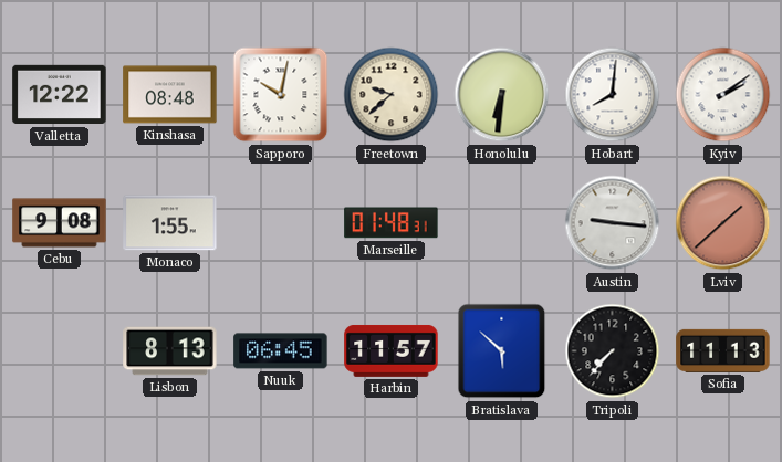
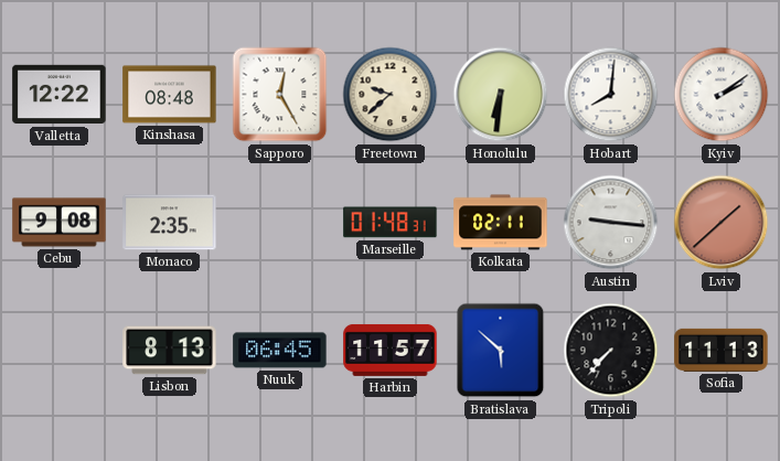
Sapporo: 10:02 -> 12:25 (280, 95)
Monaco: 1:55 -> 2:35 (170, 223)
Kolkata: none -> 02:11 (501, 223)
